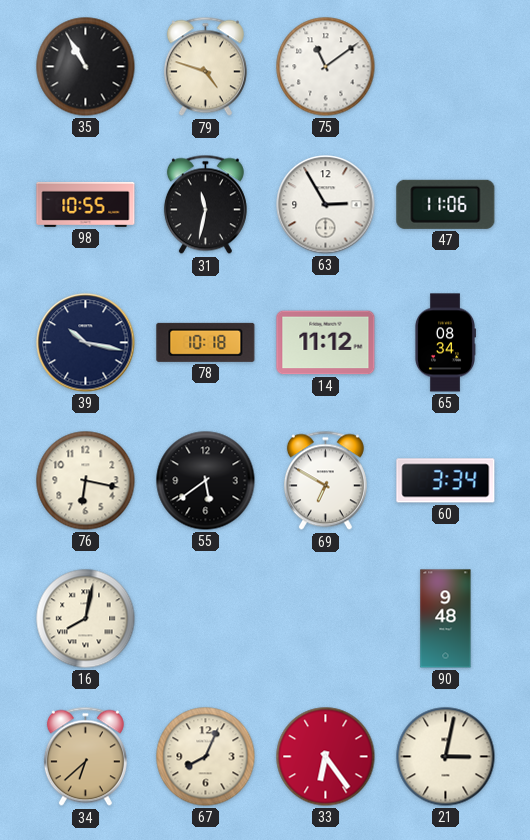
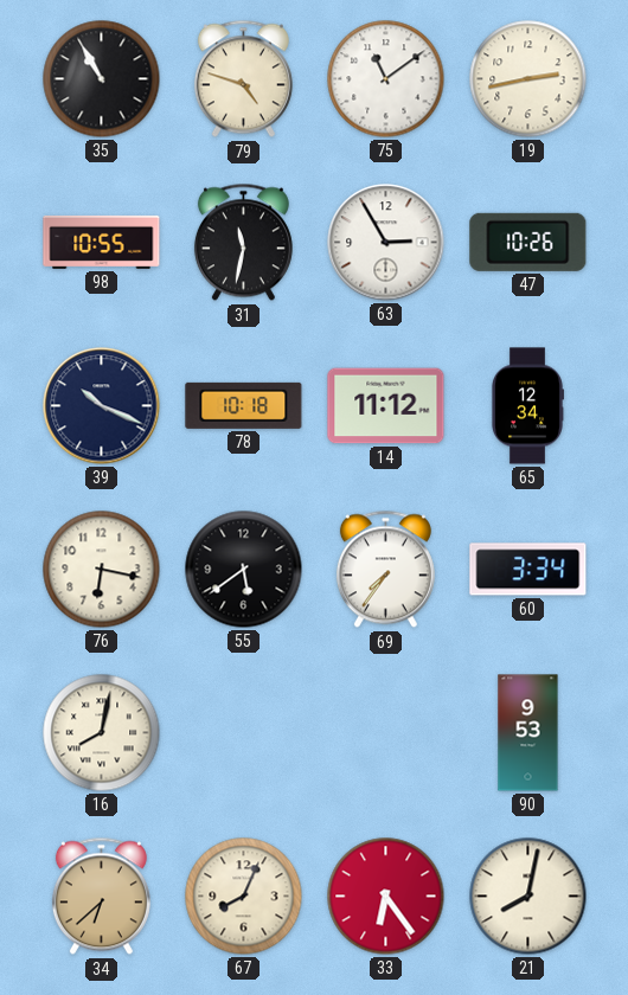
19: none -> 2:43 (528, 79)
47: 11:06 -> 10:26 (528, 242)
39: 10:17 -> 10:19 (102, 406)
65: 08:34 -> 12:34 (527, 406)
69: 6:50 -> 7:36 (385, 570)
90: 9:48 -> 9:53 (528, 733)
21: 3:02 -> 8:02 (528, 897)
